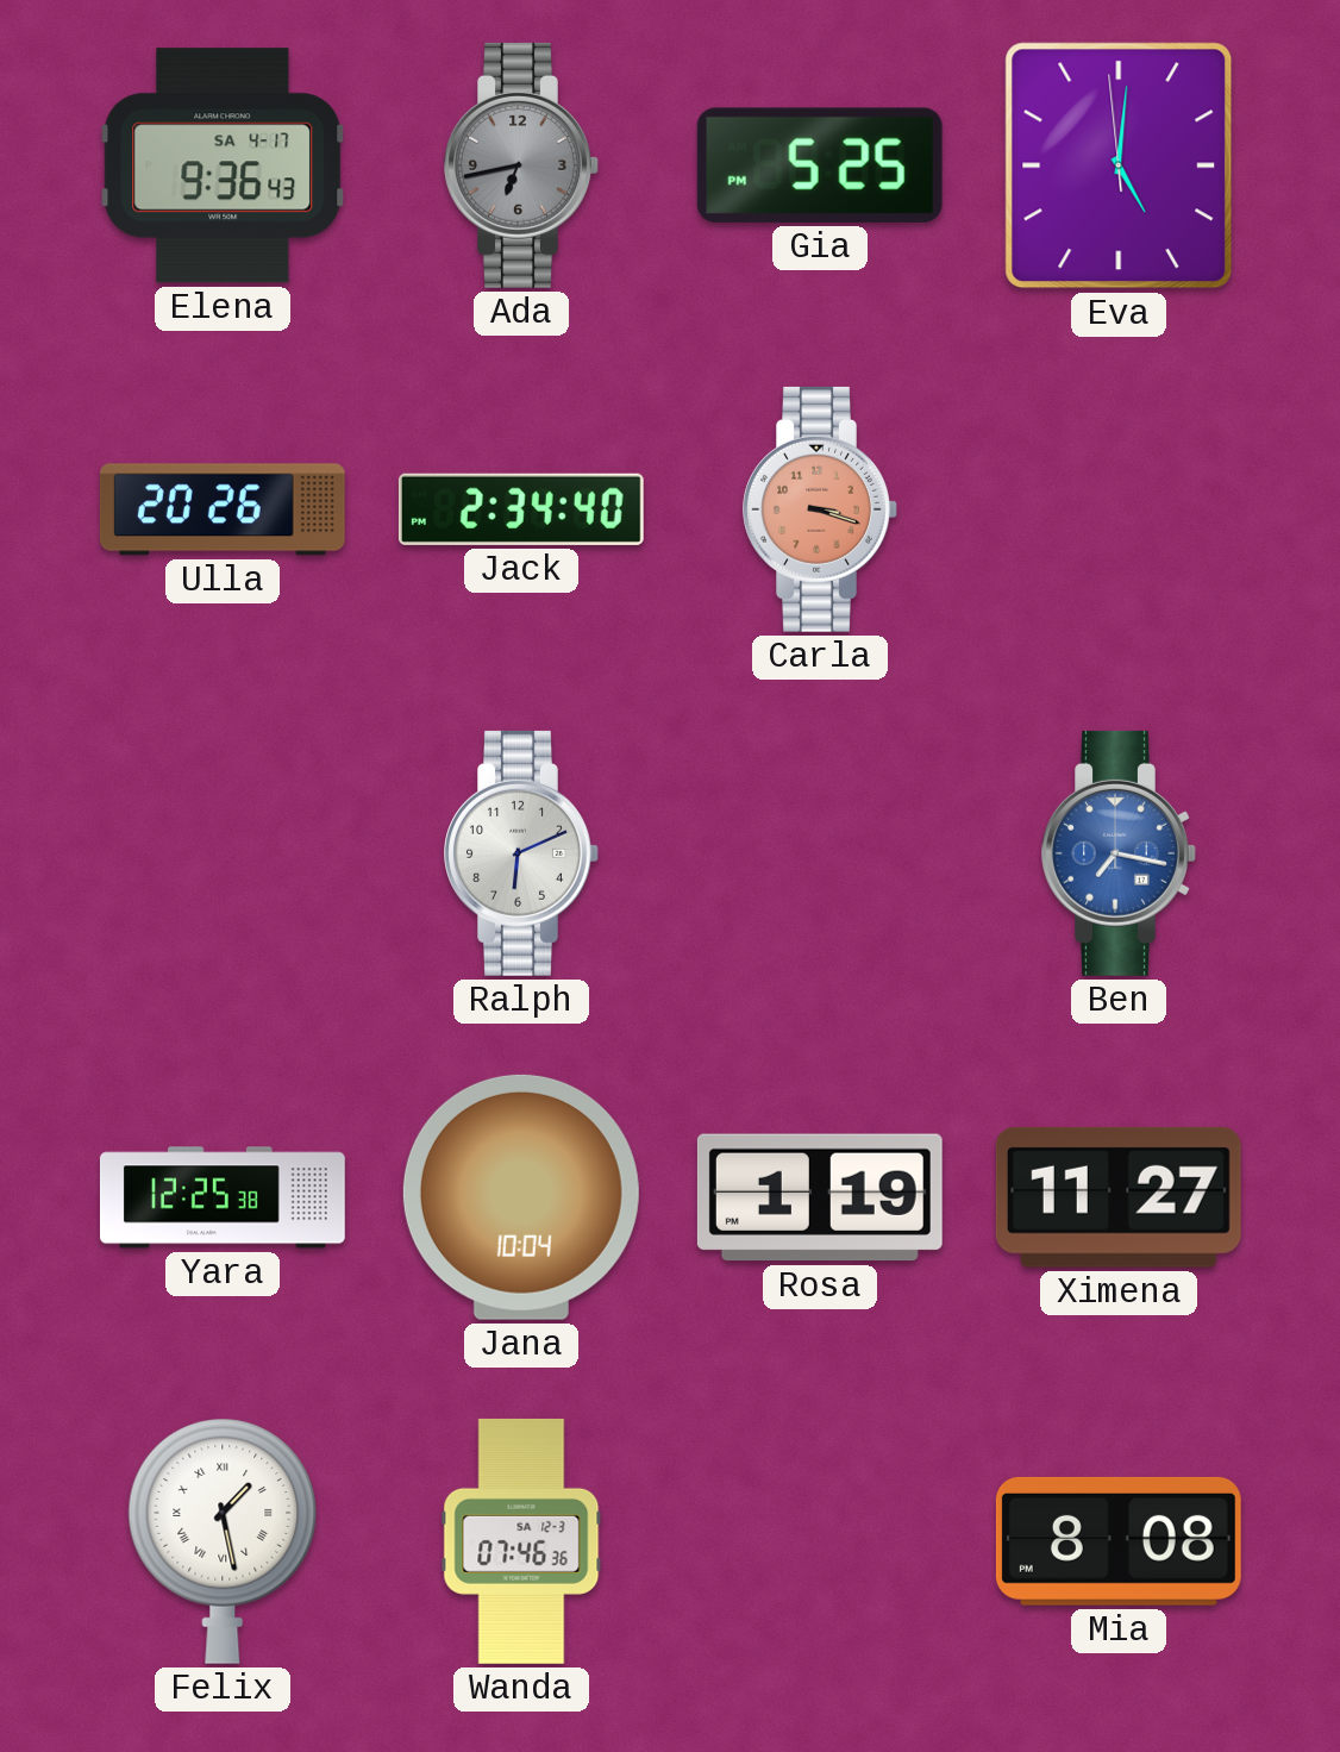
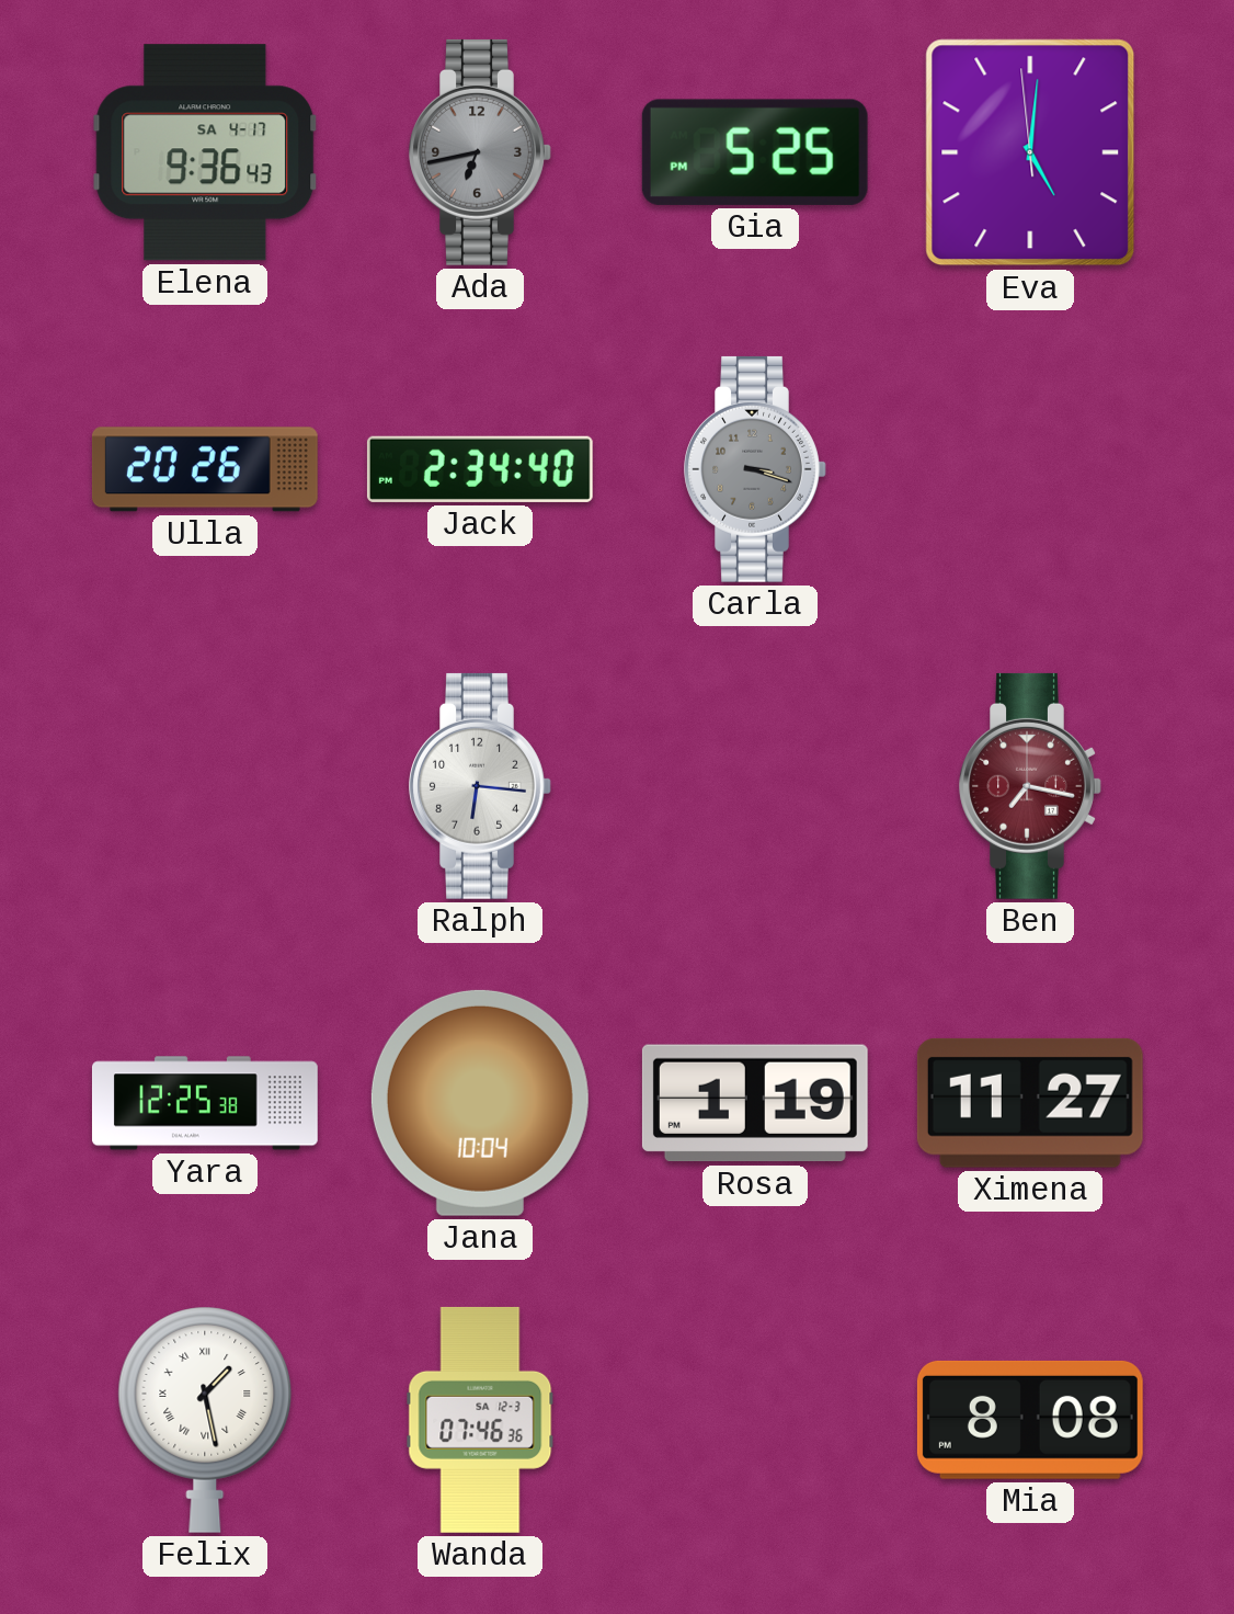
Carla dial: salmon -> grey (755, 469)
Ralph: 6:11 -> 6:16 (480, 786)
Ben dial: blue -> burgundy (1030, 786)
